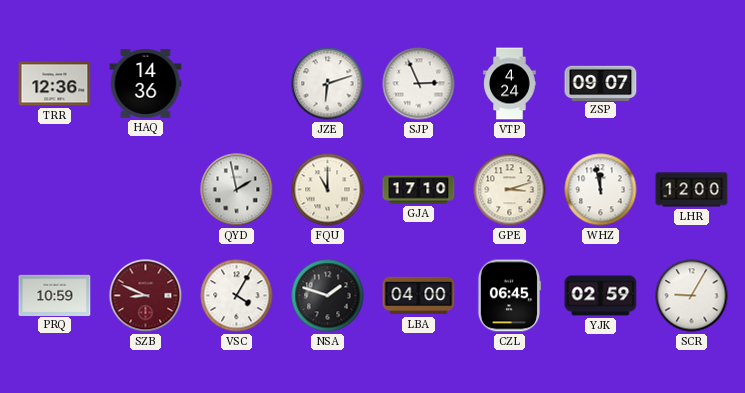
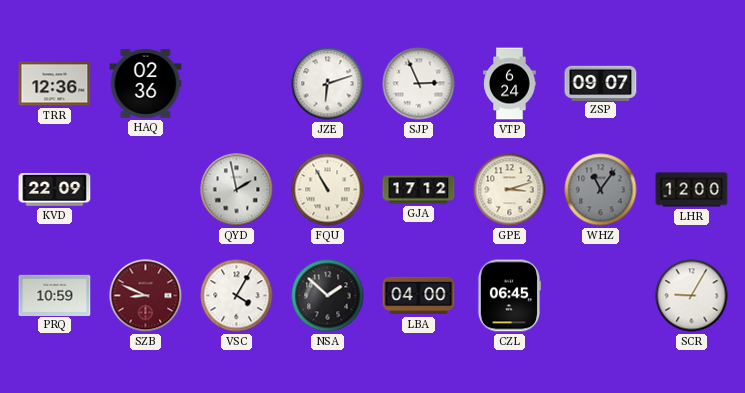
HAQ: 14:36 -> 02:36 (146, 83)
VTP: 4:24 -> 6:24 (510, 84)
KVD: none -> 22:09 (55, 190)
FQU: 11:00 -> 10:55 (328, 190)
GJA: 17:10 -> 17:12 (419, 190)
WHZ: 11:58 -> 11:06 (601, 190)
WHZ dial: white -> grey (601, 190)
NSA: 1:48 -> 1:52 (328, 296)
YJK: 02:59 -> none (601, 296)
